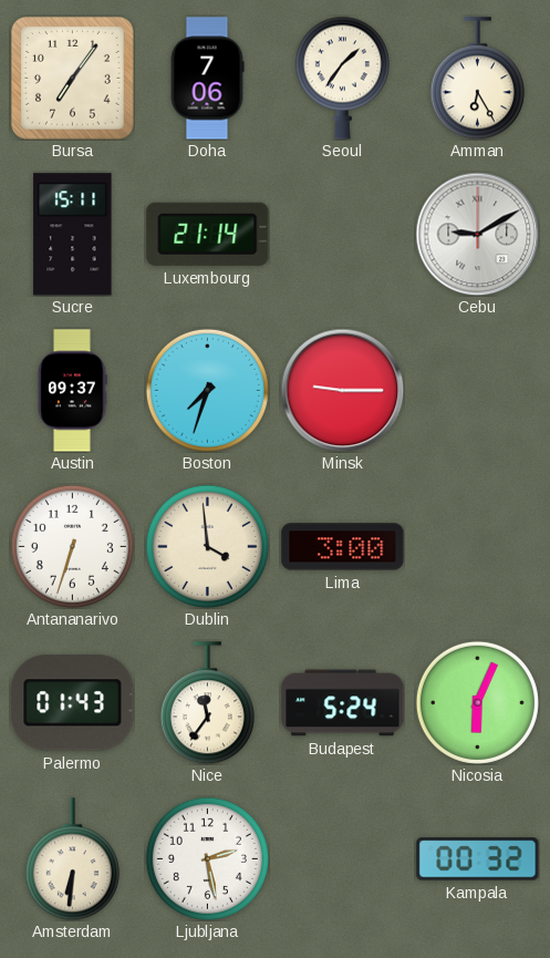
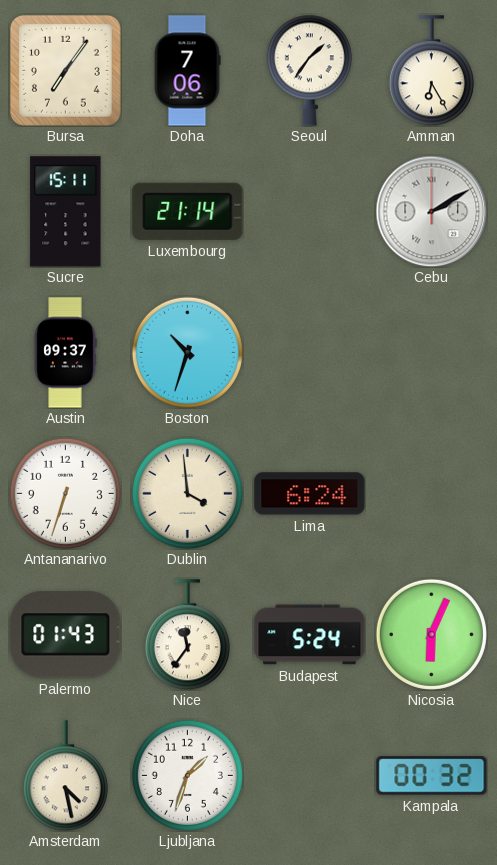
Cebu: 9:10 -> 2:10 (431, 211)
Boston: 7:33 -> 10:33 (187, 352)
Minsk: 9:15 -> none (342, 390)
Lima: 3:00 -> 6:24 (310, 494)
Amsterdam: 6:31 -> 4:28 (65, 776)
Ljubljana: 2:28 -> 1:33 (187, 775)
